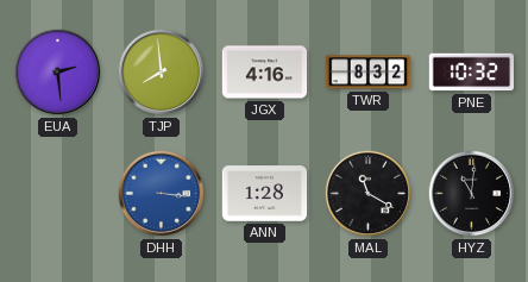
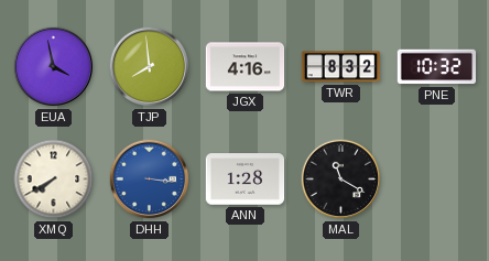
EUA: 2:29 -> 3:58 (54, 67)
XMQ: none -> 7:40 (54, 180)
HYZ: 11:01 -> none (472, 194)
